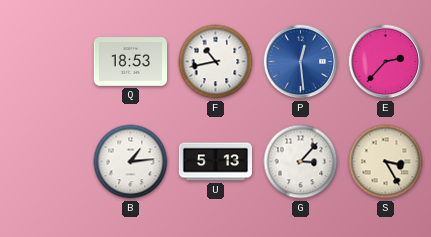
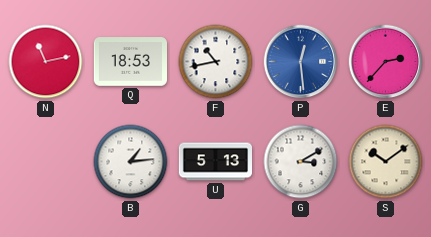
N: none -> 11:13 (46, 62)
G: 3:07 -> 3:10 (301, 162)
S: 3:25 -> 10:09 (386, 162)
